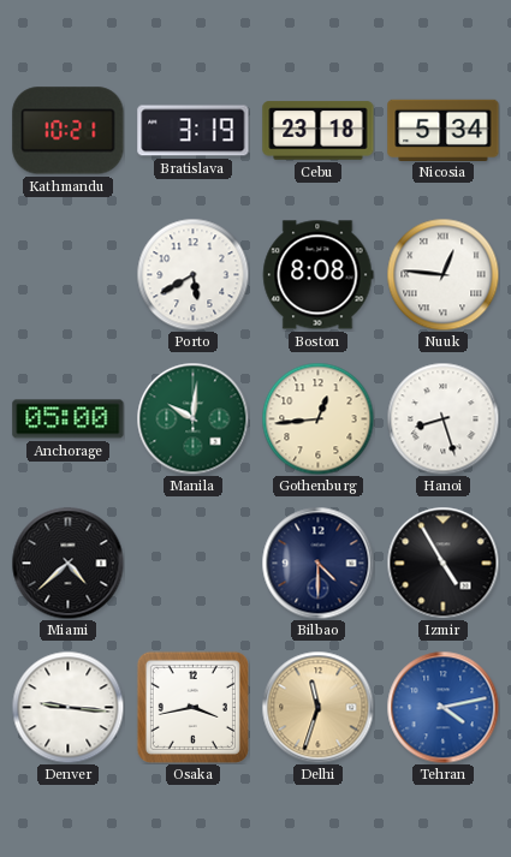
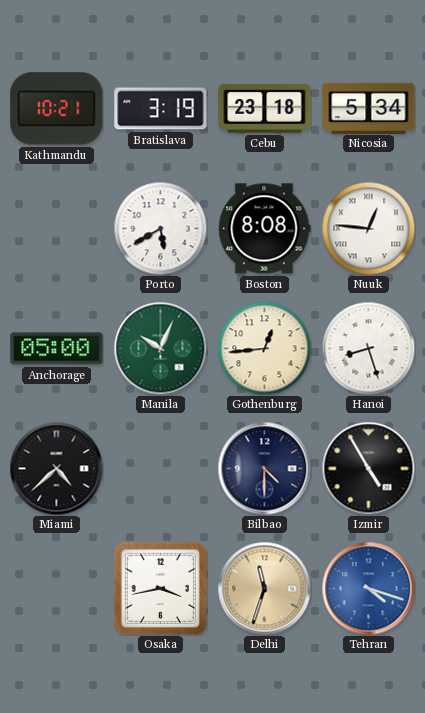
Manila: 10:01 -> 10:04 (160, 348)
Denver: 9:16 -> none (67, 707)
Tehran: 4:13 -> 4:18 (368, 588)
